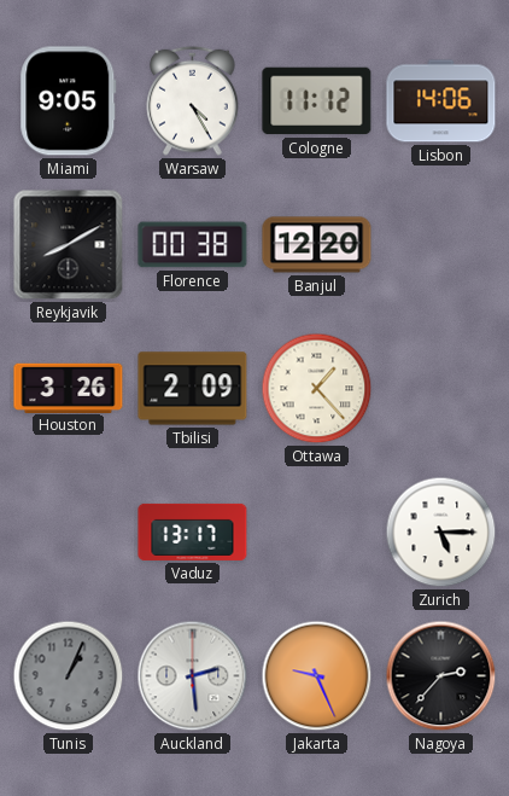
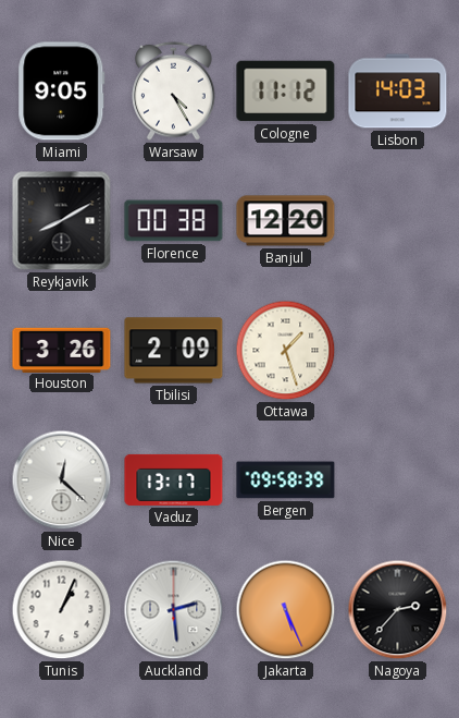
Lisbon: 14:06 -> 14:03 (398, 92)
Ottawa: 1:23 -> 1:27 (286, 351)
Nice: none -> 12:22 (62, 480)
Bergen: none -> 09:58 (286, 480)
Zurich: 5:15 -> none (441, 533)
Tunis dial: grey -> white (62, 610)
Jakarta: 9:26 -> 5:26 (286, 610)
